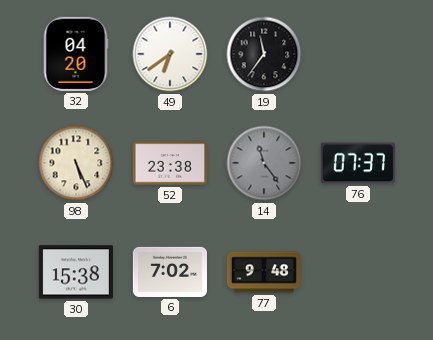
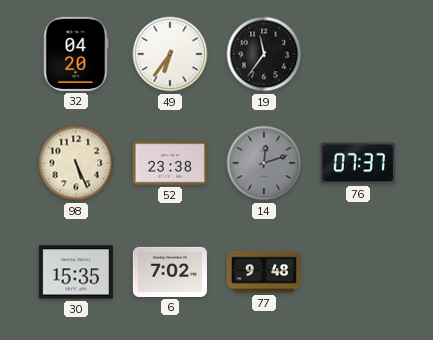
49: 6:39 -> 6:36 (170, 54)
14: 11:24 -> 12:12 (264, 163)
30: 15:38 -> 15:35 (76, 272)
